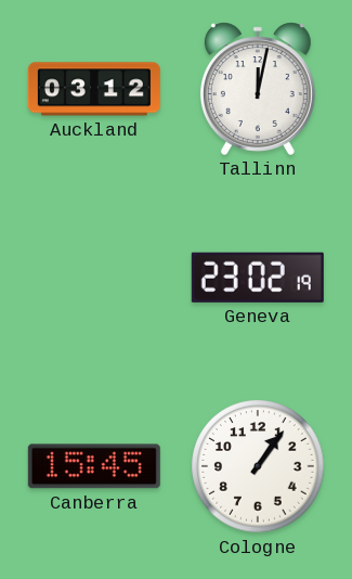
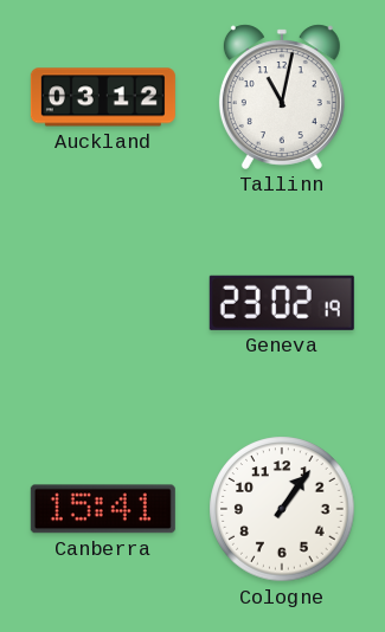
Tallinn: 12:02 -> 11:02 (282, 97)
Canberra: 15:45 -> 15:41 (103, 509)
